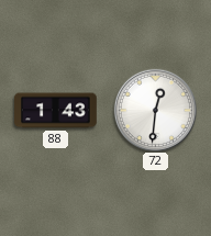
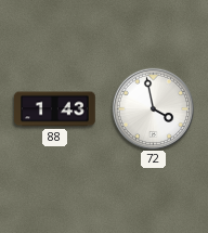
72: 12:31 -> 3:58 (153, 108)
